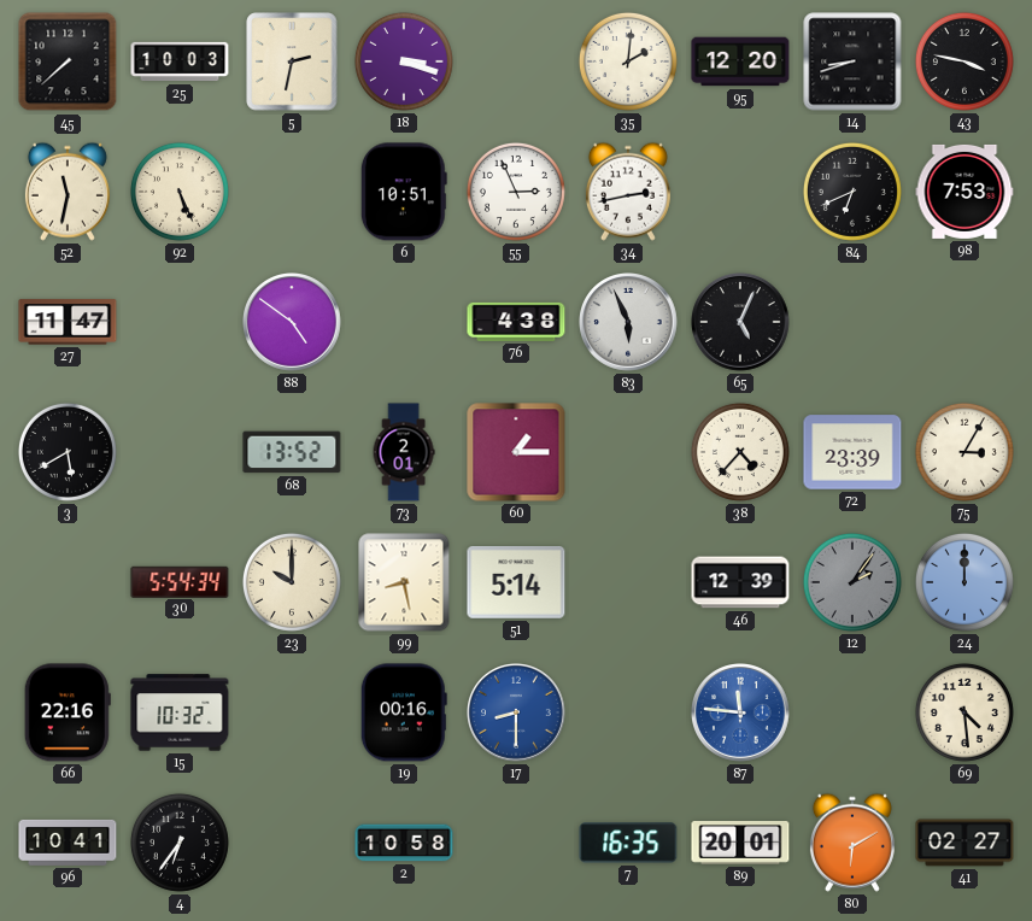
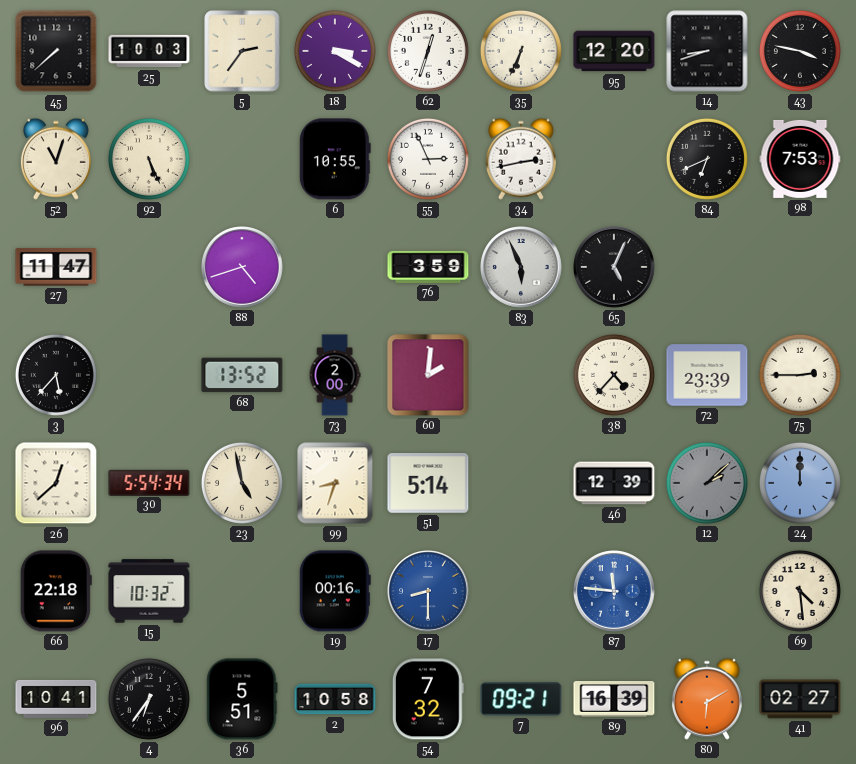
5: 2:32 -> 2:36 (242, 51)
18: 3:18 -> 3:20 (335, 51)
62: none -> 12:33 (428, 51)
35: 2:01 -> 6:34 (521, 51)
52: 11:32 -> 11:03 (56, 159)
6: 10:51 -> 10:55 (335, 159)
88: 4:51 -> 4:42 (243, 268)
76: 4:38 -> 3:59 (428, 267)
3: 5:40 -> 5:37 (56, 375)
73: 2:01 -> 2:00 (335, 375)
60: 1:15 -> 2:01 (428, 375)
75: 3:05 -> 2:45 (800, 375)
26: none -> 12:38 (56, 483)
23: 10:00 -> 4:58 (242, 483)
99: 8:28 -> 8:33 (335, 483)
12: 2:06 -> 2:08 (707, 483)
66: 22:16 -> 22:18 (56, 591)
36: none -> 5:51 (242, 699)
54: none -> 7:32 (428, 699)
7: 16:35 -> 09:21 (521, 699)
89: 20:01 -> 16:39 (614, 700)
